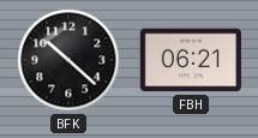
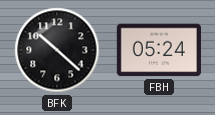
FBH: 06:21 -> 05:24 (159, 50)
